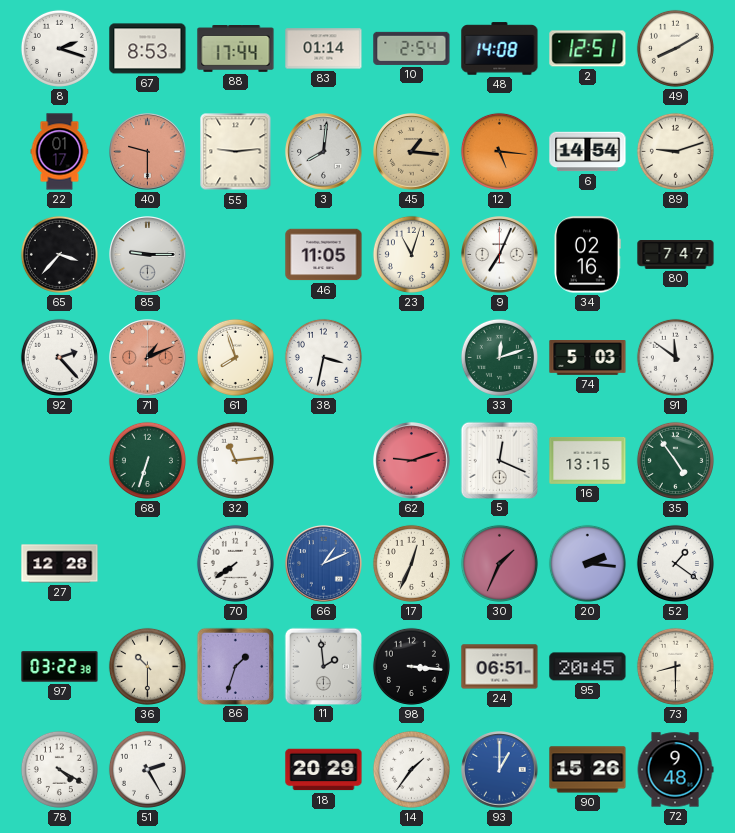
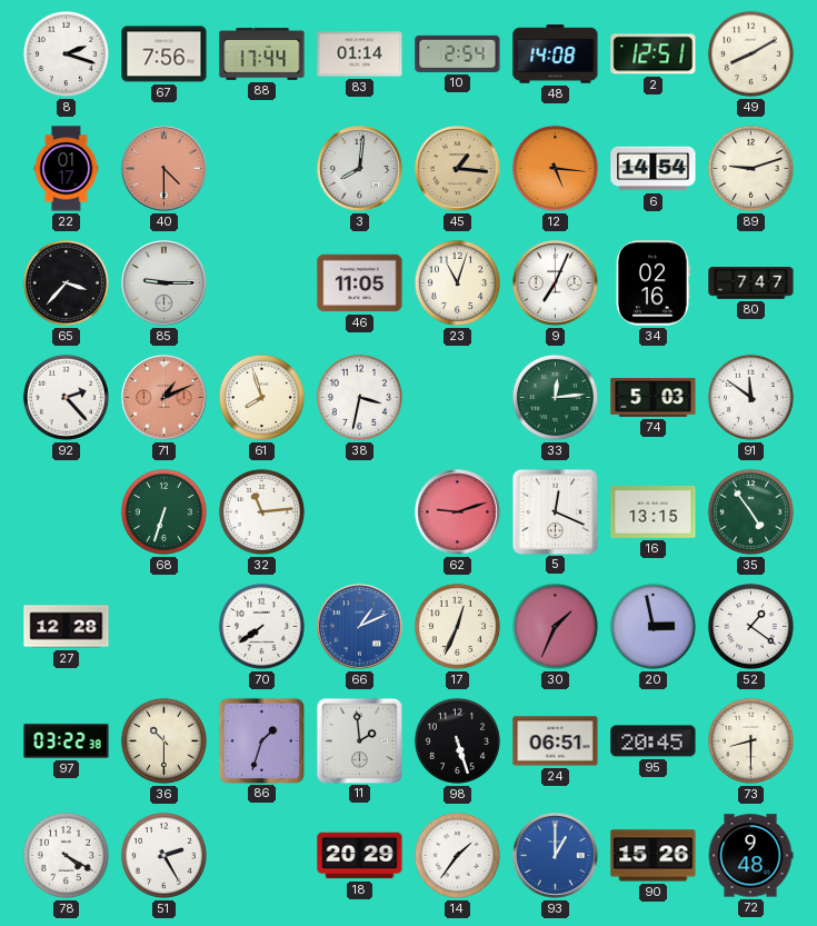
67: 8:53 -> 7:56 (165, 54)
40: 9:30 -> 4:30 (165, 169)
55: 9:14 -> none (236, 152)
33: 12:12 -> 12:14 (555, 397)
20: 2:16 -> 2:58 (652, 626)
98: 3:16 -> 5:27 (457, 740)
